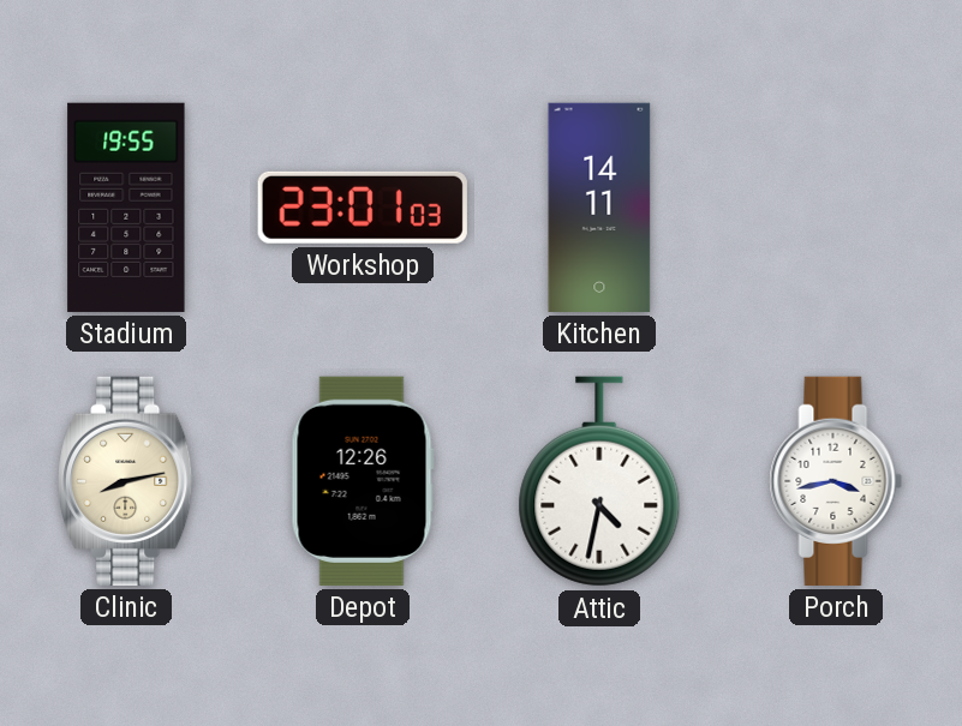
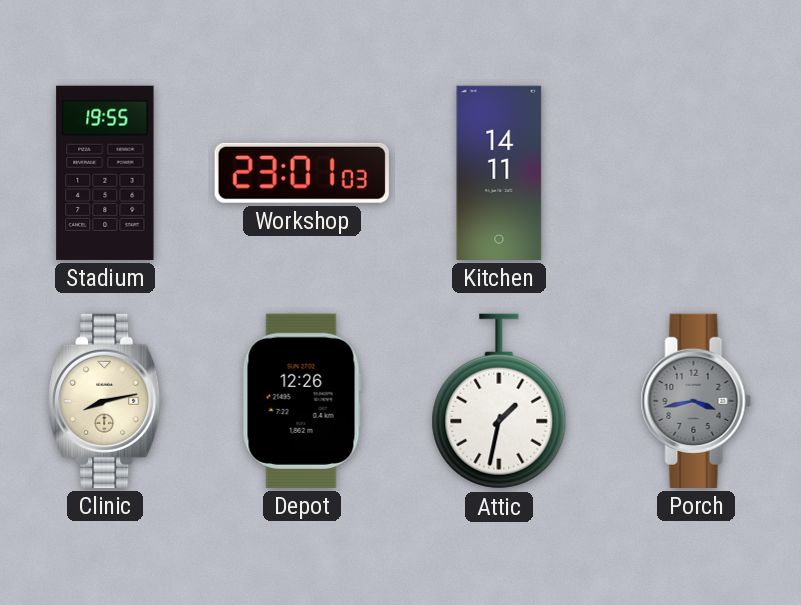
Attic: 4:32 -> 1:32 (499, 401)
Porch dial: white -> grey (696, 401)
